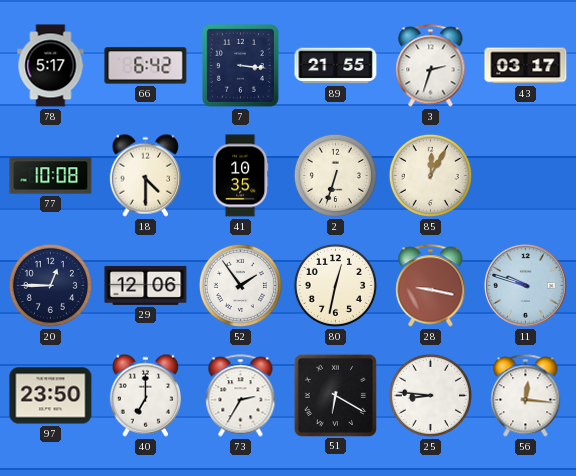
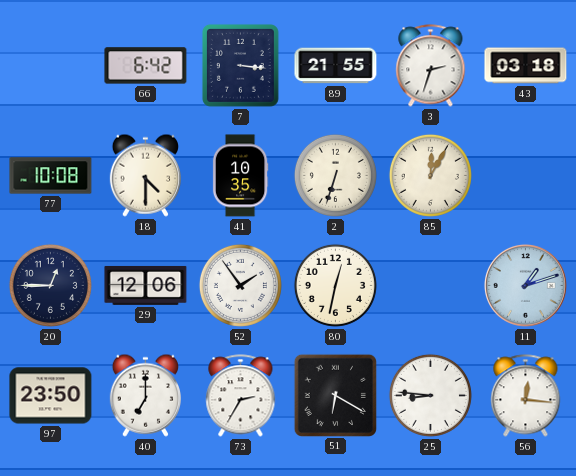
78: 5:17 -> none (51, 66)
43: 03:17 -> 03:18 (526, 66)
28: 9:17 -> none (431, 286)
11: 9:48 -> 1:12 (525, 285)
